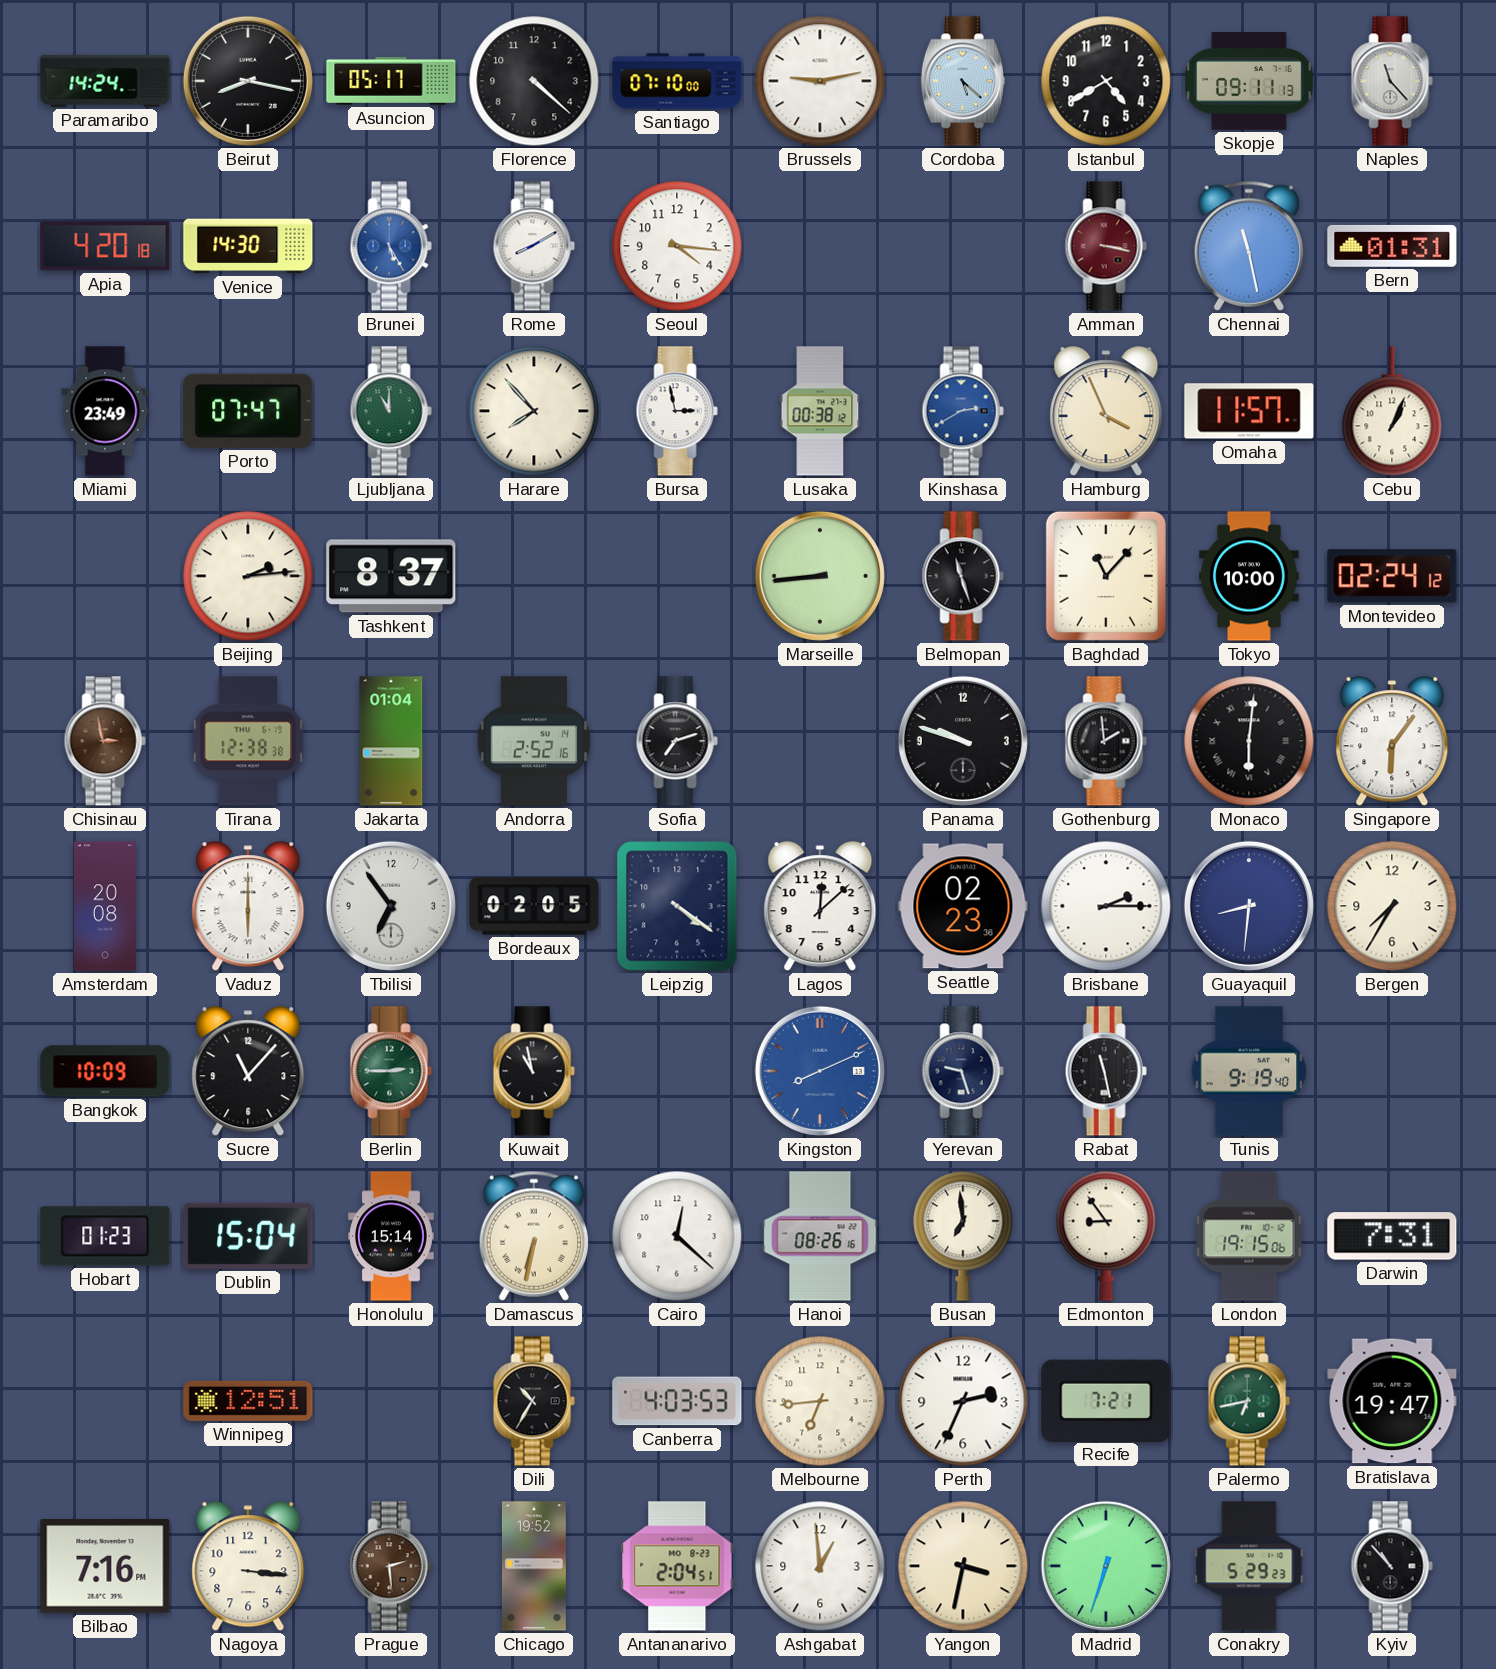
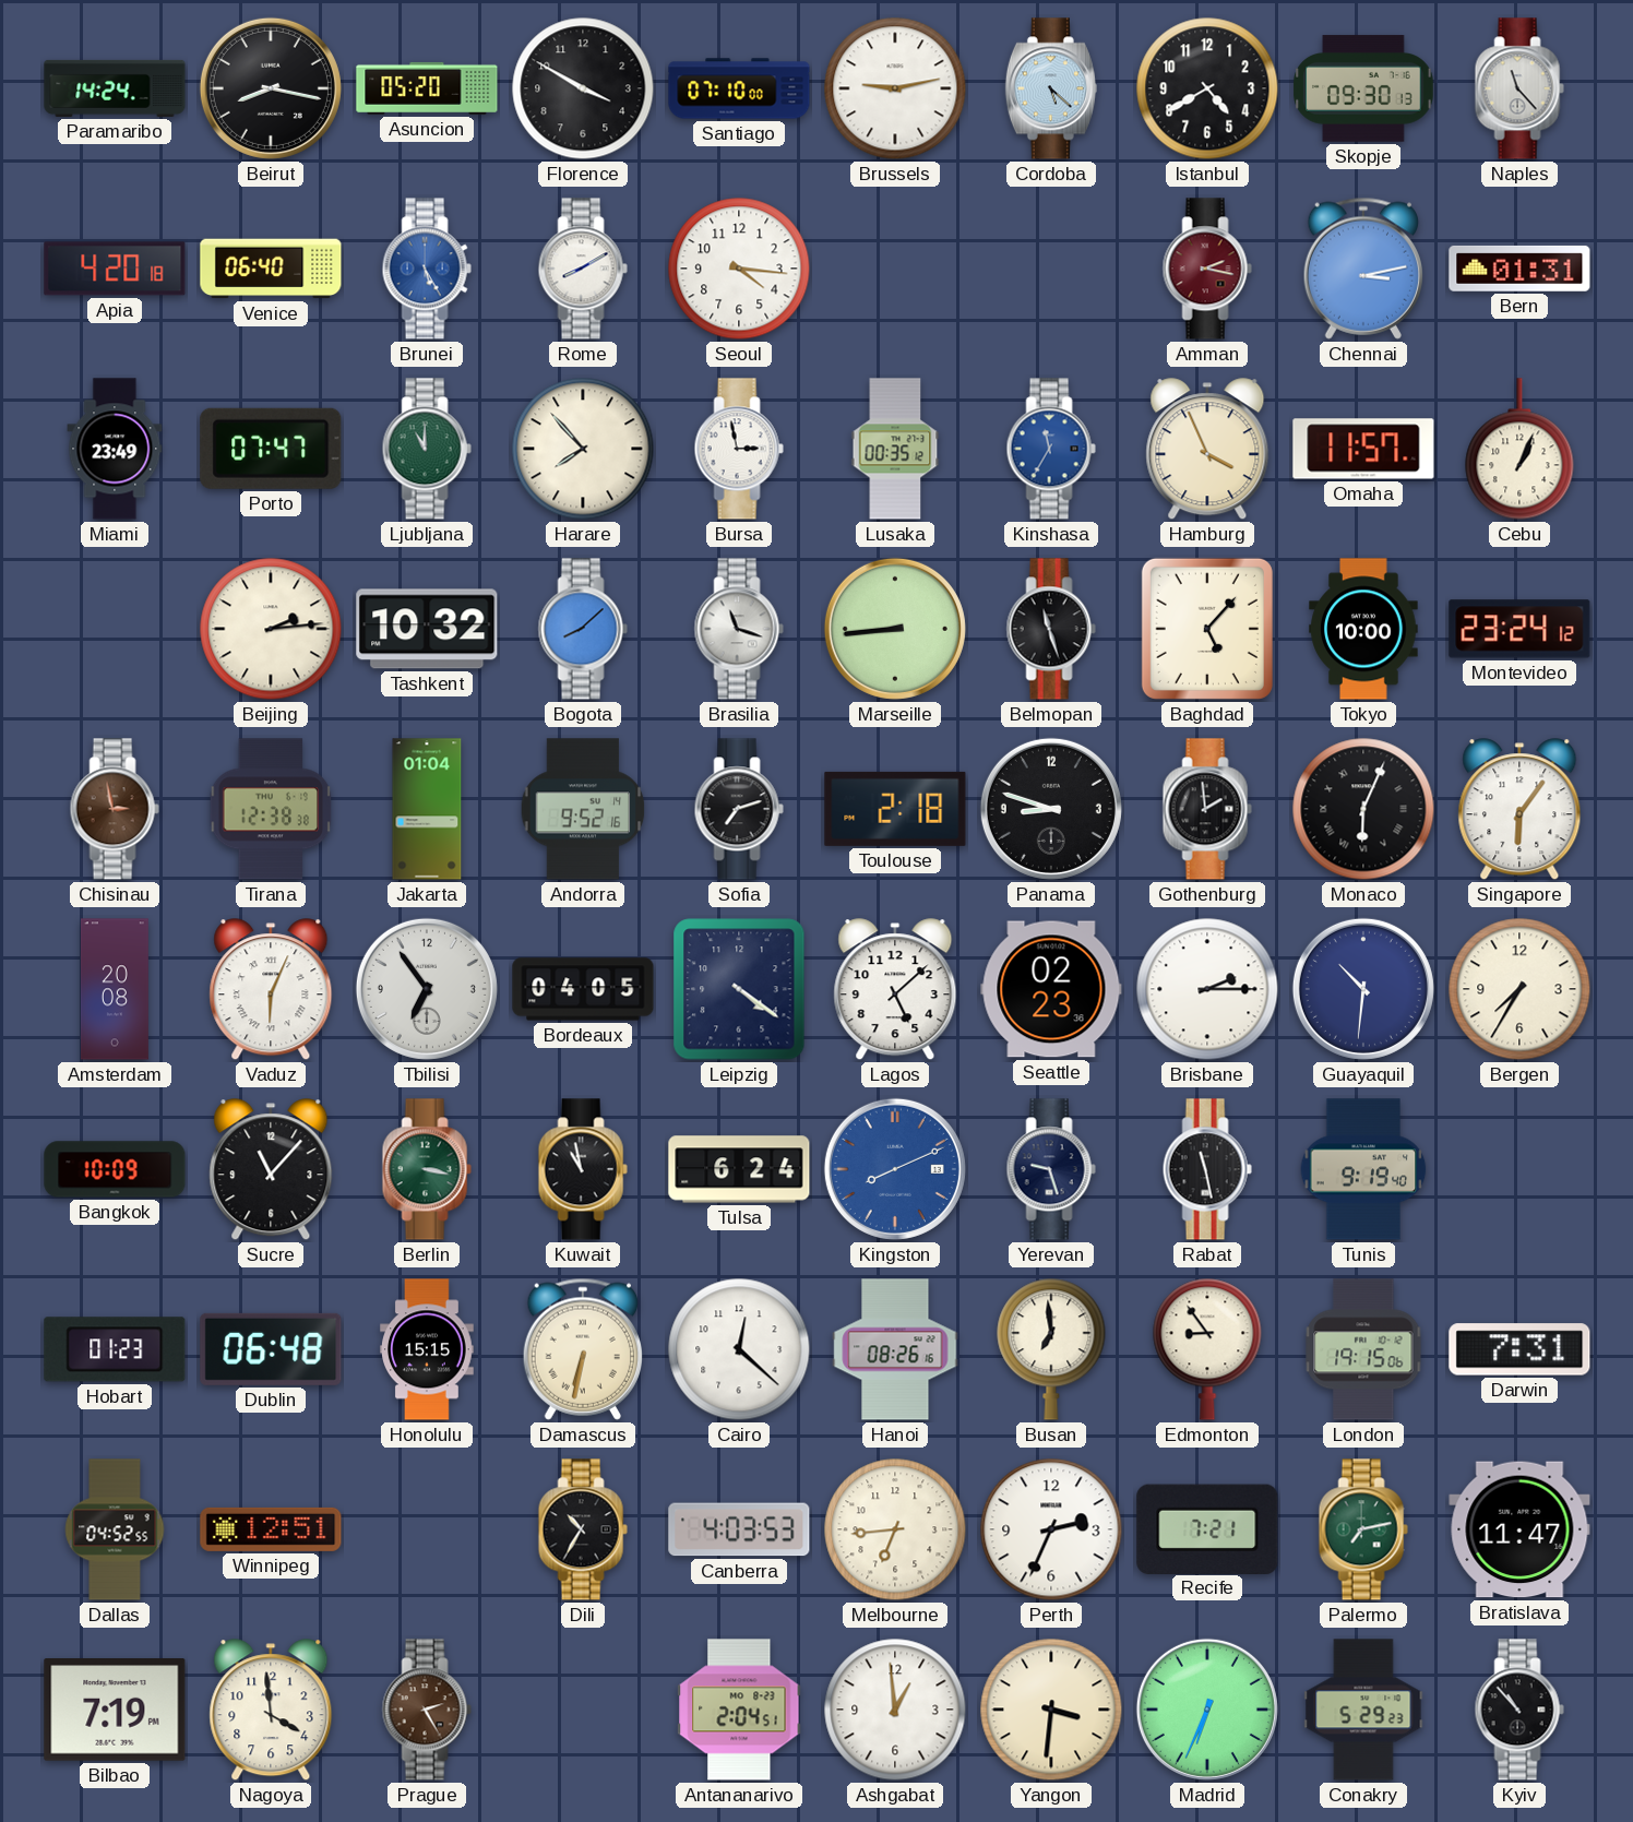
Asuncion: 05:17 -> 05:20 (427, 88)
Florence: 4:22 -> 3:50 (583, 88)
Skopje: 09:11 -> 09:30 (1363, 88)
Venice: 14:30 -> 06:40 (271, 269)
Amman: 3:17 -> 2:17 (1207, 269)
Chennai: 11:28 -> 3:13 (1362, 269)
Lusaka: 00:38 -> 00:35 (895, 449)
Kinshasa: 2:40 -> 11:35 (1051, 449)
Tashkent: 8:37 -> 10:32 (427, 629)
Bogota: none -> 8:08 (583, 629)
Brasilia: none -> 11:18 (739, 629)
Baghdad: 11:07 -> 5:07 (1207, 629)
Montevideo: 02:24 -> 23:24 (1519, 629)
Andorra: 2:52 -> 9:52 (583, 809)
Toulouse: none -> 2:18 (895, 809)
Panama: 9:48 -> 8:48 (1051, 809)
Monaco: 6:01 -> 6:04 (1363, 809)
Vaduz: 6:00 -> 6:04 (271, 990)
Bordeaux: 02:05 -> 04:05 (583, 989)
Lagos: 12:08 -> 5:08 (895, 990)
Guayaquil: 8:31 -> 10:31 (1363, 989)
Berlin: 2:45 -> 3:17 (427, 1169)
Tulsa: none -> 6:24 (739, 1169)
Dublin: 15:04 -> 06:48 (271, 1349)
Honolulu: 15:14 -> 15:15 (427, 1349)
Dallas: none -> 04:52 (115, 1529)
Palermo: 6:43 -> 7:13 (1363, 1529)
Bratislava: 19:47 -> 11:47 (1519, 1529)
Bilbao: 7:16 -> 7:19 (115, 1711)
Nagoya: 3:16 -> 3:59 (271, 1711)
Prague: 2:29 -> 2:25 (427, 1710)
Chicago: 19:52 -> none (534, 1566)
Yangon: 3:32 -> 3:31 (1051, 1710)
Madrid: 6:33 -> 6:34 (1207, 1710)
